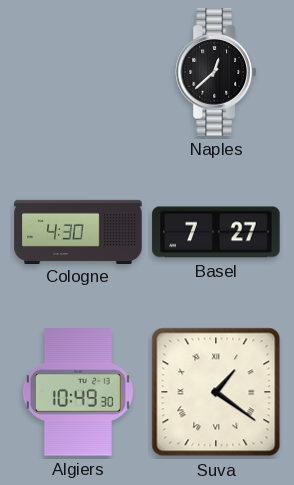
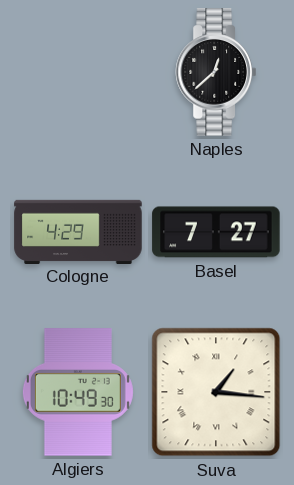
Cologne: 4:30 -> 4:29 (78, 231)
Suva: 1:21 -> 1:16 (216, 392)
